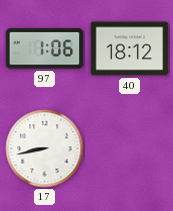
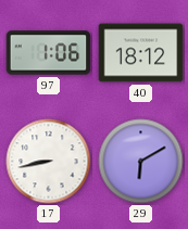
29: none -> 6:10 (141, 162)
